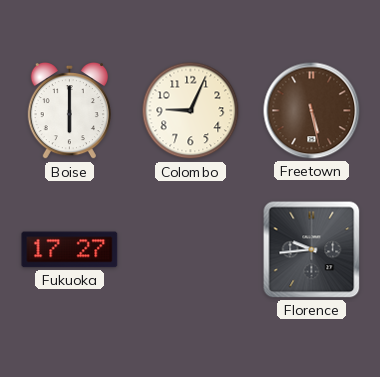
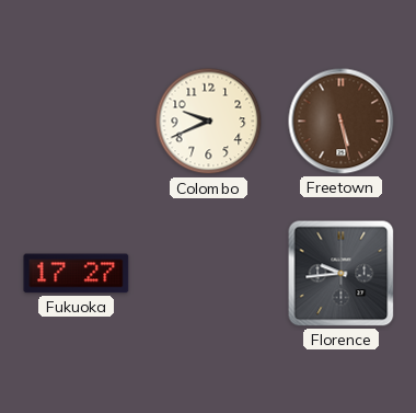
Boise: 6:00 -> none (69, 111)
Colombo: 9:04 -> 9:41 (209, 122)
